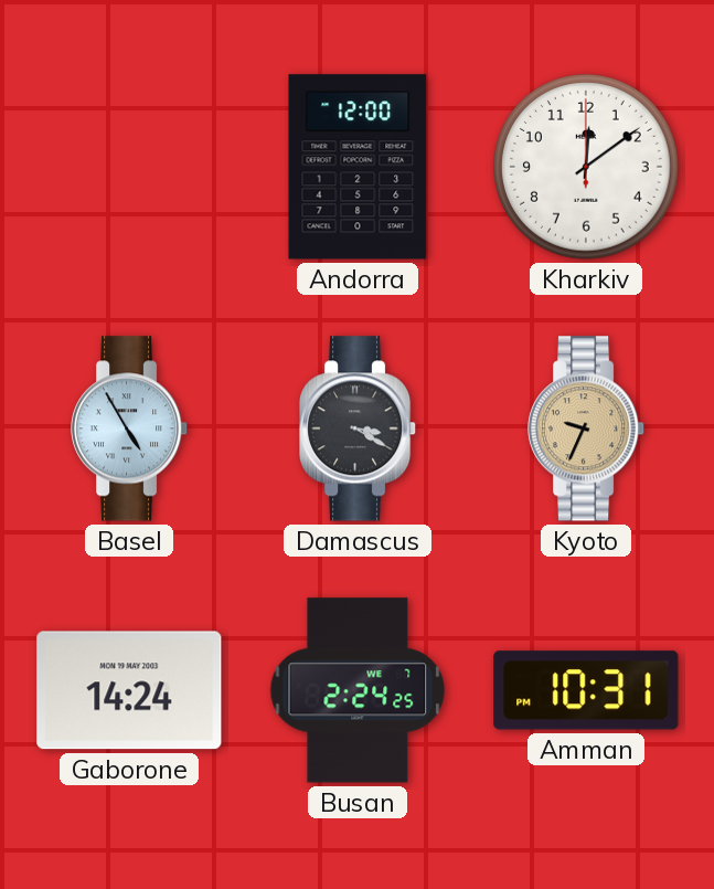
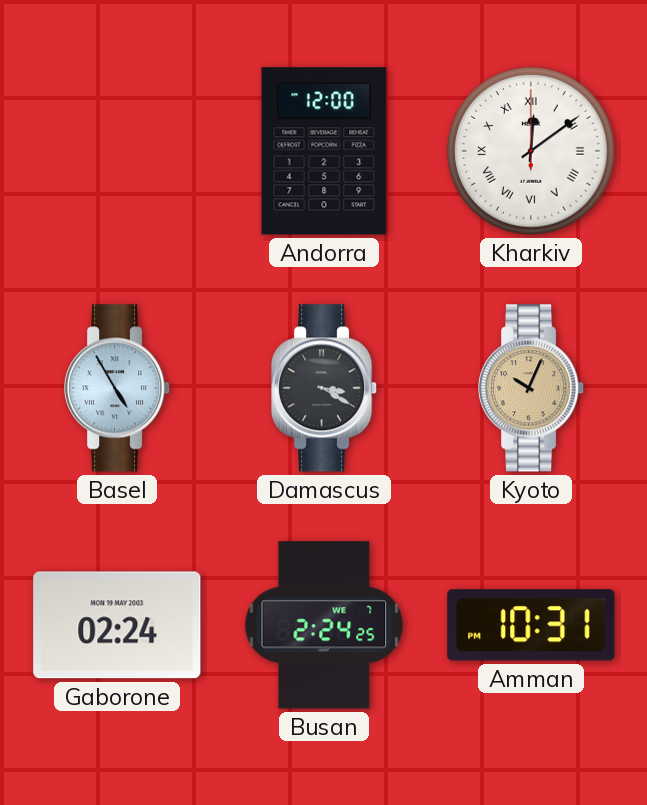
Kharkiv numerals: Arabic -> Roman (532, 152)
Kyoto: 9:34 -> 10:04 (532, 388)
Gaborone: 14:24 -> 02:24 (117, 625)
